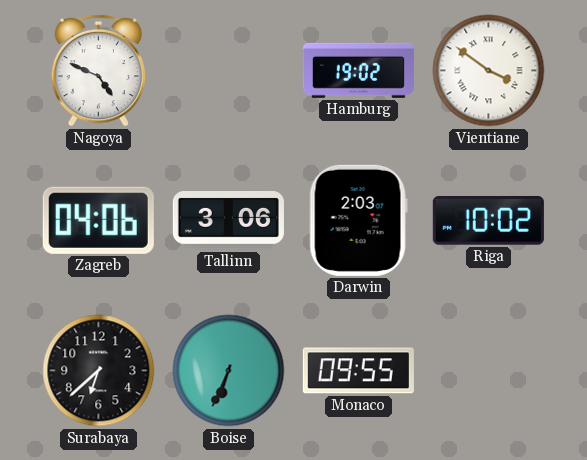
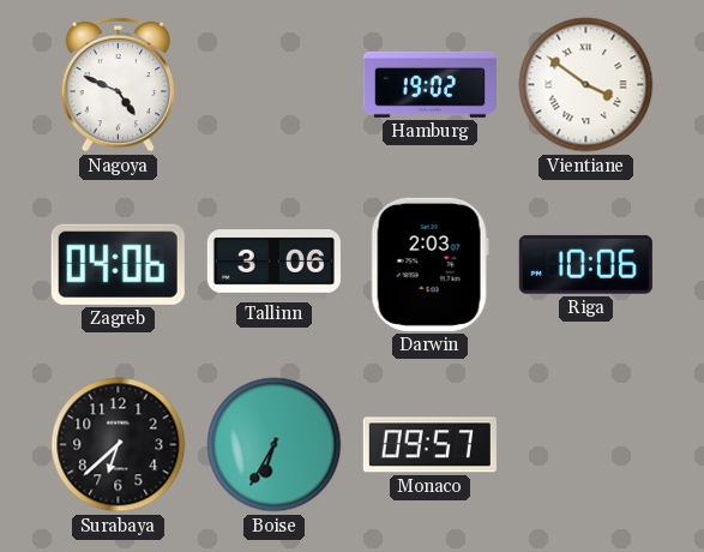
Riga: 10:02 -> 10:06 (585, 265)
Boise: 6:34 -> 6:35 (275, 445)
Monaco: 09:55 -> 09:57 (429, 445)
